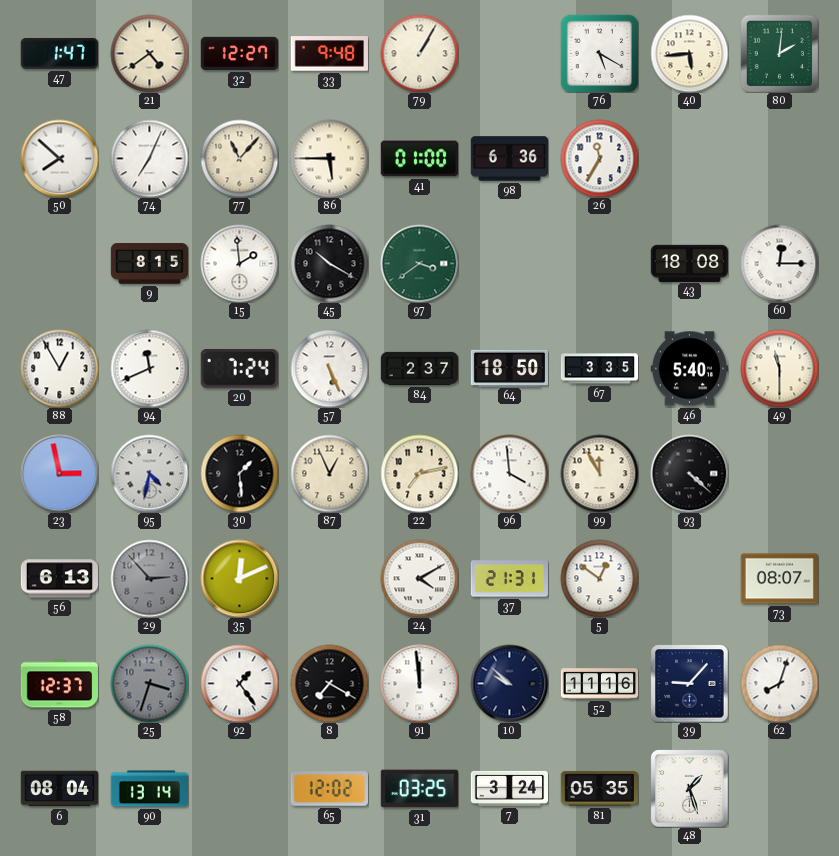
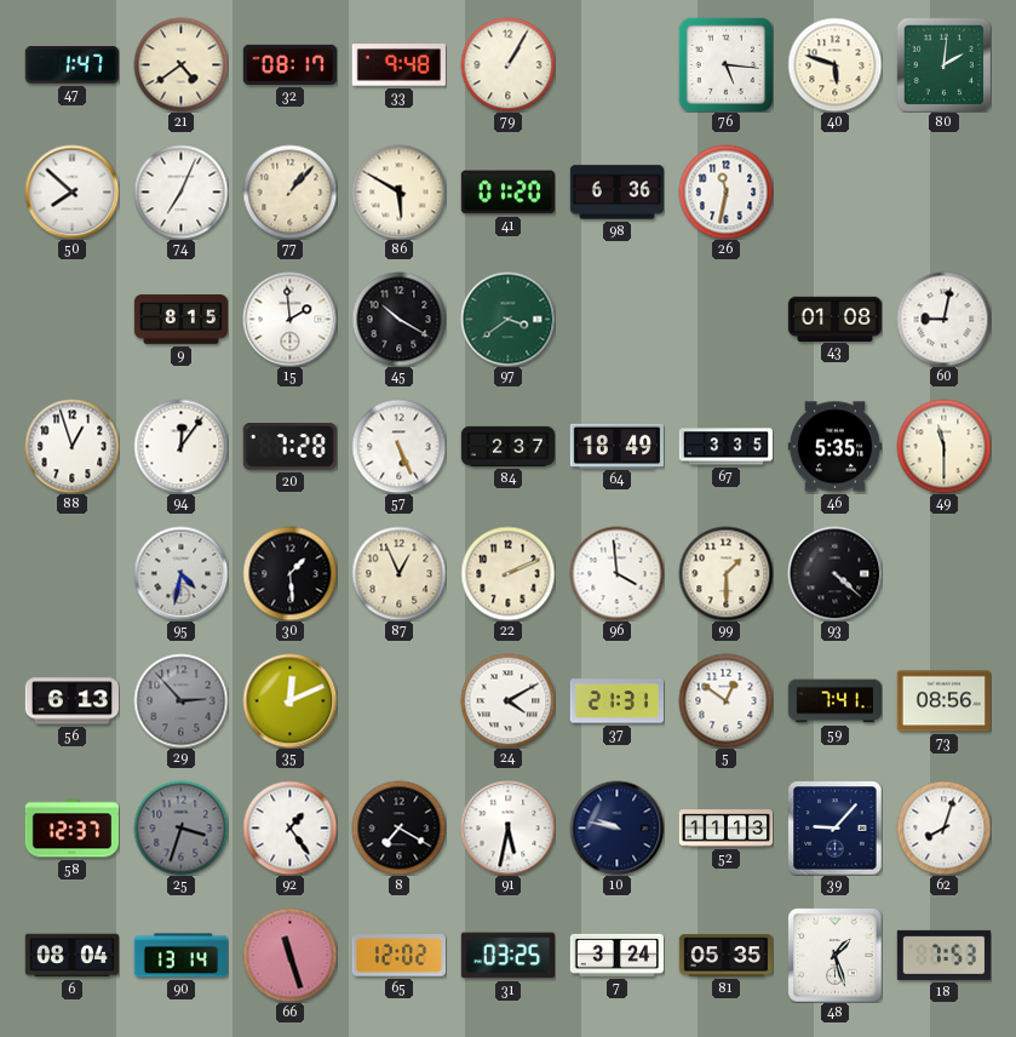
32: 12:27 -> 08:17 (289, 64)
76: 5:20 -> 5:16 (725, 64)
40: 5:44 -> 5:48 (834, 64)
77: 11:07 -> 1:07 (289, 191)
86: 5:45 -> 5:50 (398, 191)
41: 01:00 -> 01:20 (507, 193)
26: 11:35 -> 11:32 (725, 191)
43: 18:08 -> 01:08 (834, 319)
60: 12:15 -> 9:02 (943, 319)
88: 12:55 -> 12:57 (71, 446)
94: 11:41 -> 12:06 (180, 446)
20: 7:24 -> 7:28 (289, 447)
64: 18:50 -> 18:49 (616, 446)
46: 5:40 -> 5:35 (834, 447)
23: 2:58 -> none (59, 473)
22: 7:13 -> 2:11 (507, 573)
99: 11:55 -> 1:30 (725, 573)
59: none -> 7:41 (834, 701)
73: 08:07 -> 08:56 (943, 701)
91: 11:59 -> 5:32 (507, 827)
10: 9:52 -> 9:47 (616, 827)
52: 11:16 -> 11:13 (725, 829)
66: none -> 11:27 (289, 955)
18: none -> 7:53 (943, 955)
